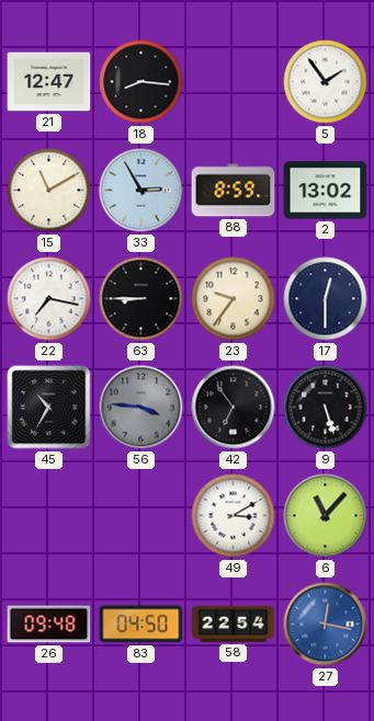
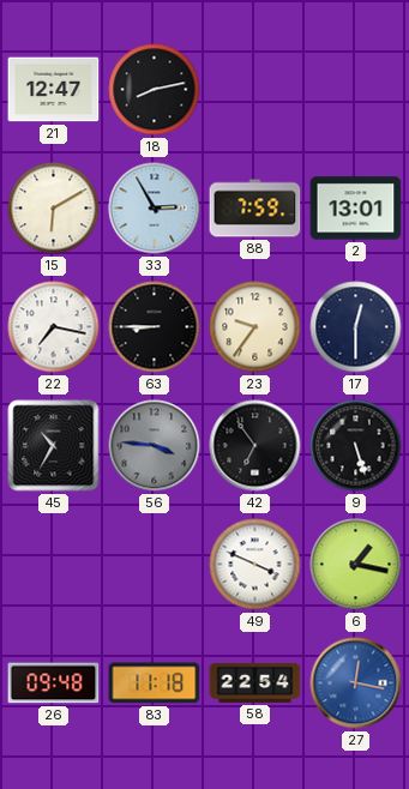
18: 8:16 -> 8:13 (155, 90)
5: 1:54 -> none (326, 82)
15: 11:10 -> 6:10 (54, 209)
88: 8:59 -> 7:59 (255, 209)
2: 13:02 -> 13:01 (356, 209)
49: 3:10 -> 3:49 (255, 565)
6: 11:07 -> 1:17 (356, 565)
83: 04:50 -> 11:18 (155, 683)
